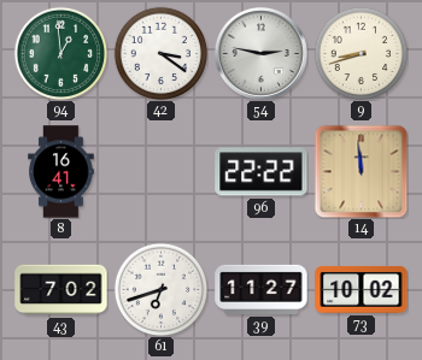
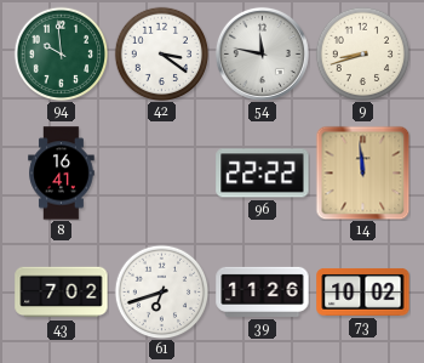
94: 12:59 -> 9:59 (61, 53)
54: 2:47 -> 11:47 (262, 53)
39: 11:27 -> 11:26 (263, 291)
